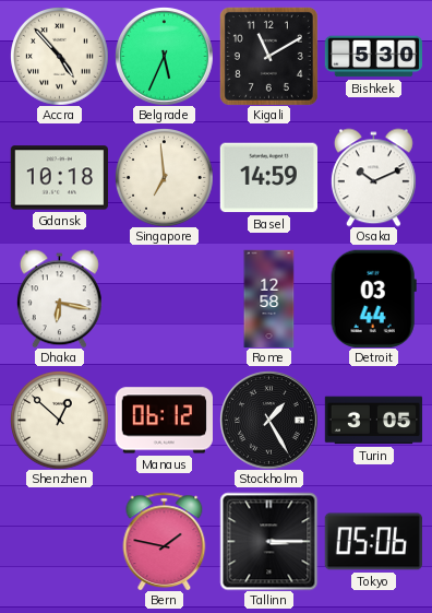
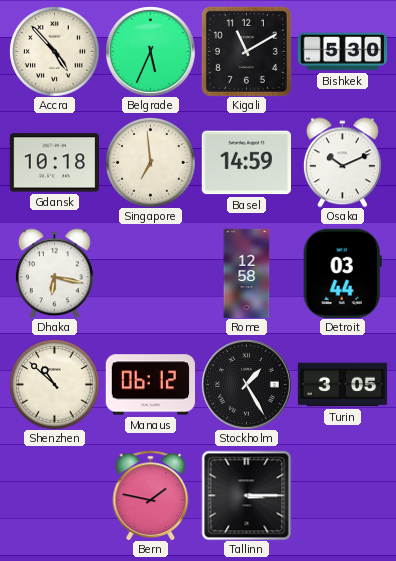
Shenzhen: 12:52 -> 10:52 (54, 384)
Tokyo: 05:06 -> none (373, 542)
